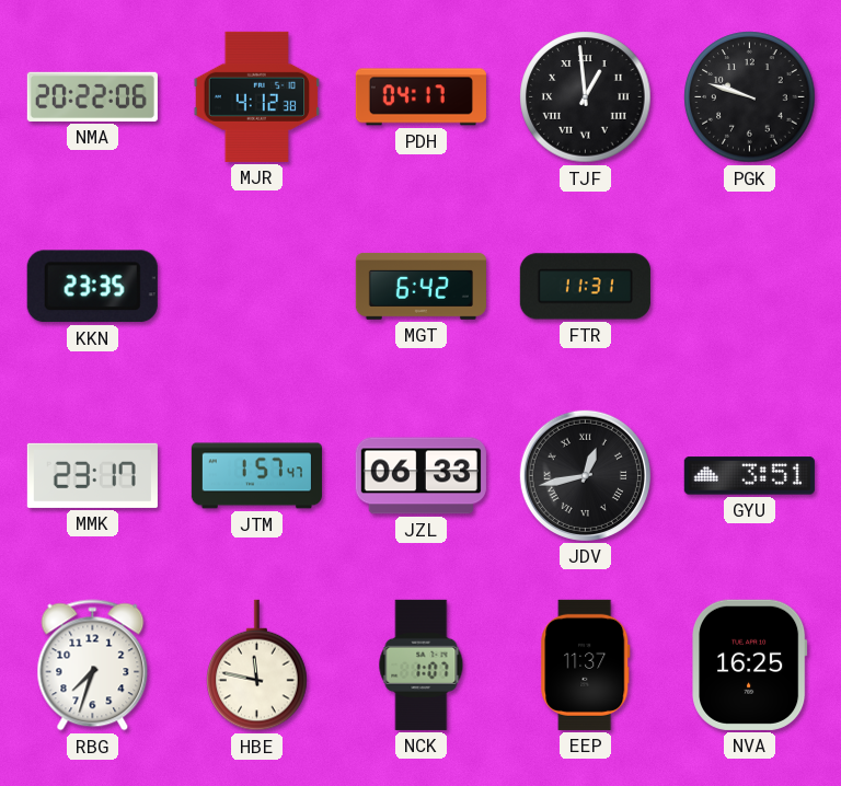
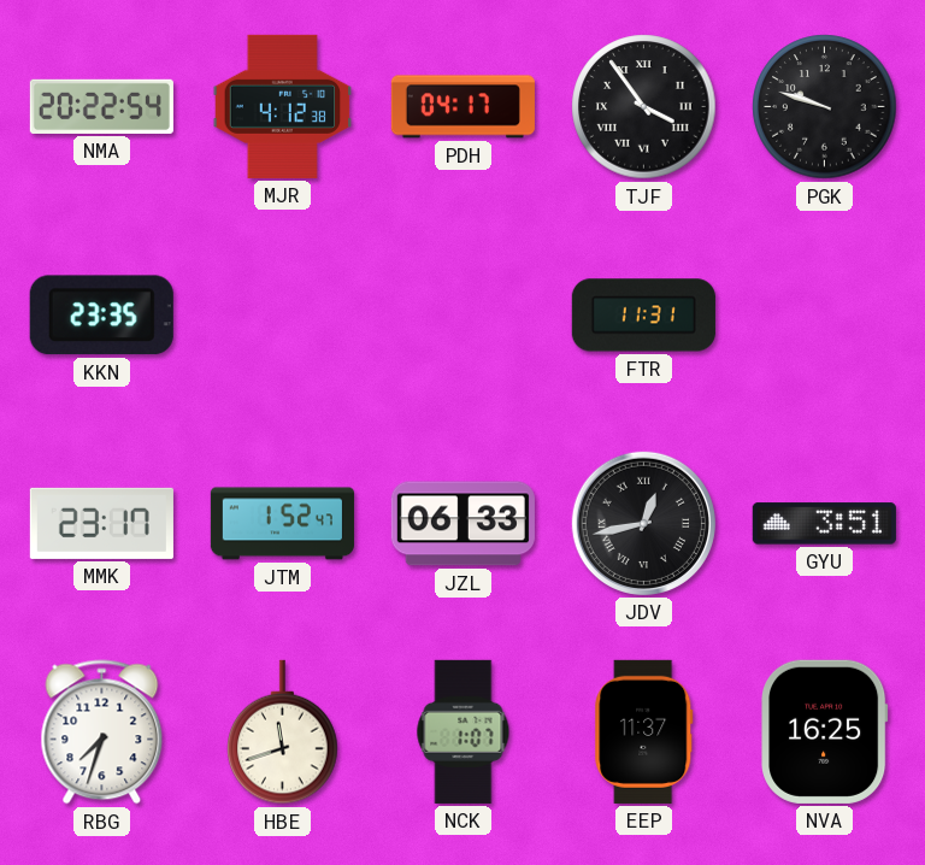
NMA: 20:22:06 -> 20:22:54 (101, 106)
TJF: 12:59 -> 3:54 (644, 107)
MGT: 6:42 -> none (420, 286)
JTM: 1:57 -> 1:52 (282, 524)
HBE: 11:47 -> 11:42 (283, 732)
